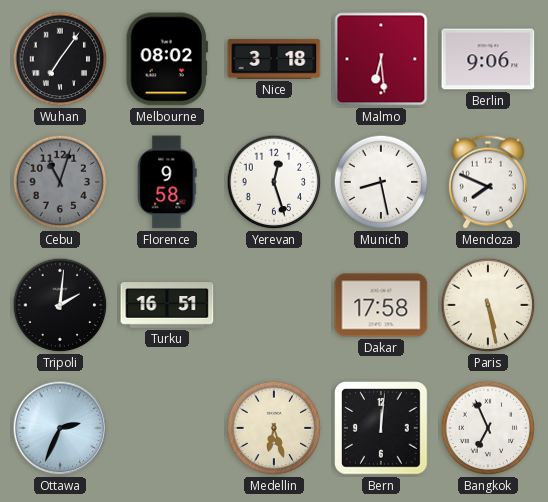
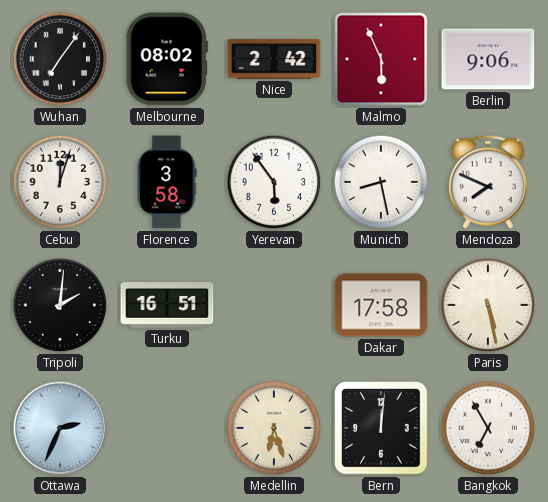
Nice: 3:18 -> 2:42 (274, 59)
Malmo: 6:29 -> 5:56 (381, 59)
Cebu: 11:03 -> 12:03 (60, 182)
Cebu dial: grey -> white (60, 182)
Florence: 9:58 -> 3:58 (167, 182)
Yerevan: 12:27 -> 5:54 (274, 182)
Bangkok: 6:56 -> 6:55 (488, 428)
